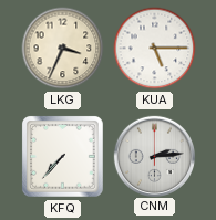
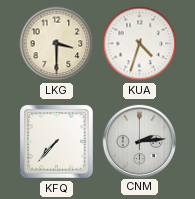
LKG: 3:34 -> 3:30 (57, 44)
KUA: 5:15 -> 4:33 (140, 44)
